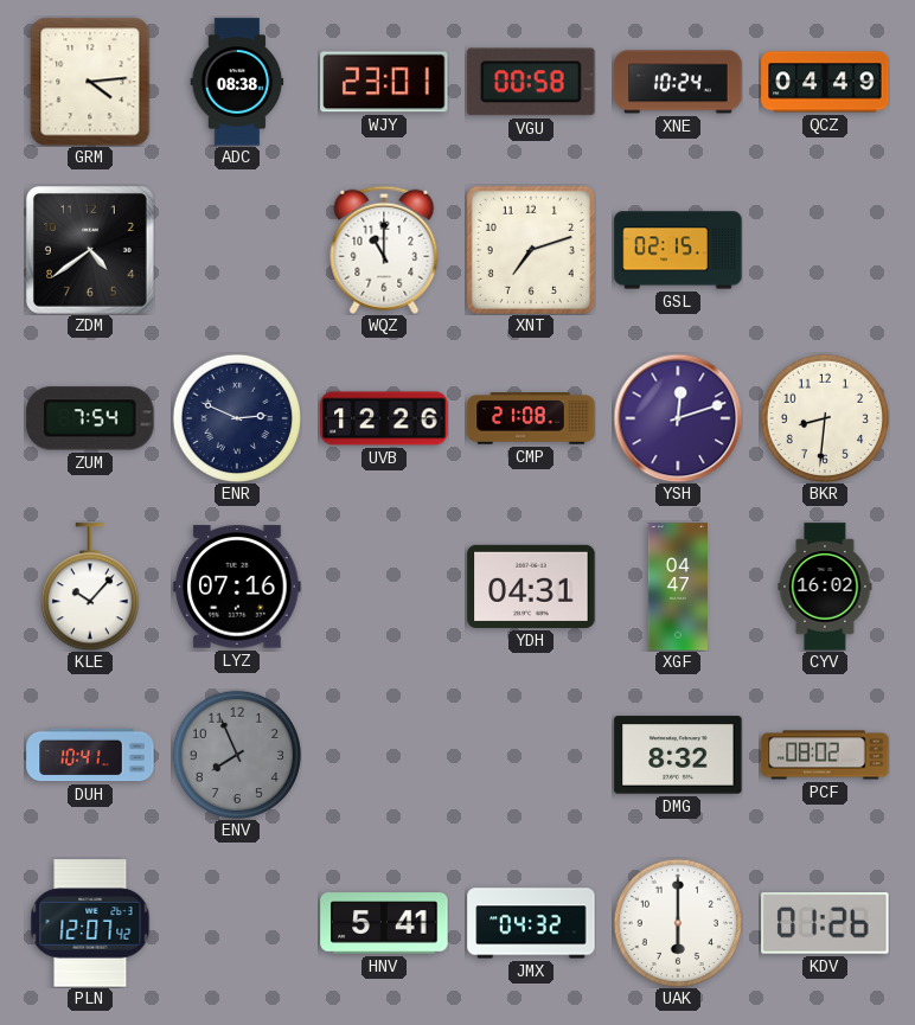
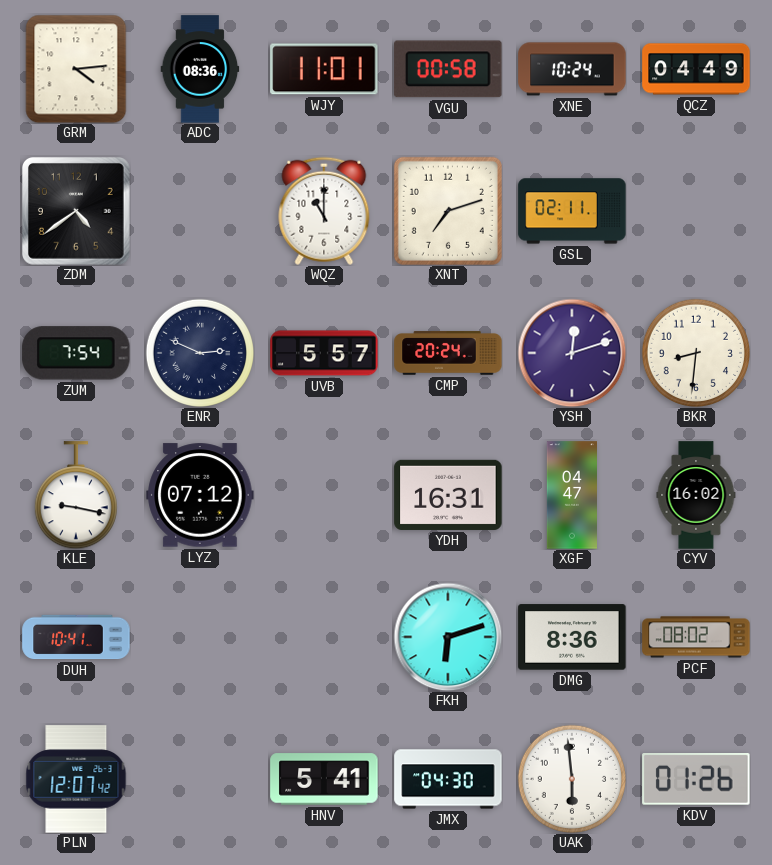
ADC: 08:38 -> 08:36 (200, 69)
WJY: 23:01 -> 11:01 (324, 69)
GSL: 02:15 -> 02:11 (572, 211)
UVB: 12:26 -> 5:57 (324, 353)
CMP: 21:08 -> 20:24 (448, 353)
KLE: 10:07 -> 9:17 (76, 495)
LYZ: 07:16 -> 07:12 (200, 495)
YDH: 04:31 -> 16:31 (448, 495)
ENV: 7:56 -> none (236, 754)
FKH: none -> 6:12 (448, 637)
DMG: 8:32 -> 8:36 (572, 637)
JMX: 04:32 -> 04:30 (448, 779)
UAK: 6:00 -> 5:59 (571, 778)
